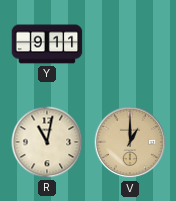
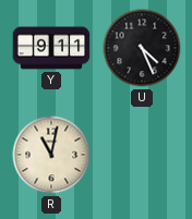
U: none -> 4:26 (142, 48)
V: 1:00 -> none (130, 142)
